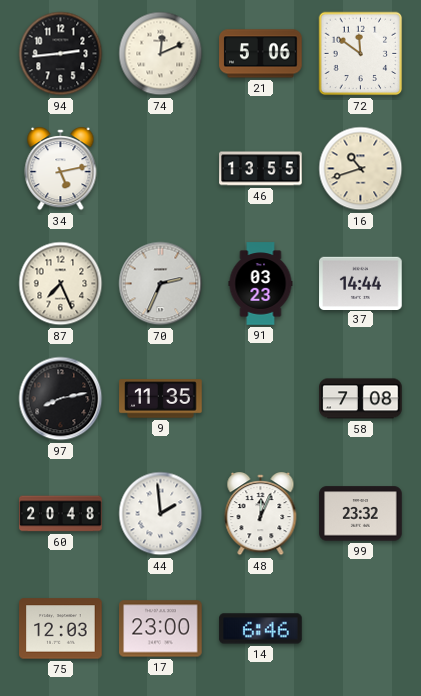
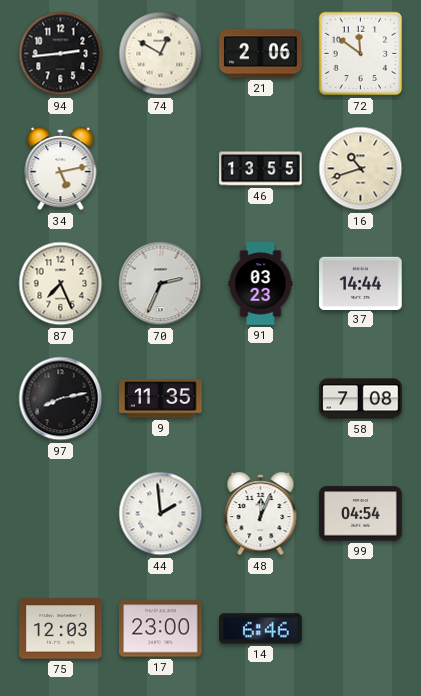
74: 12:11 -> 12:50 (161, 54)
21: 5:06 -> 2:06 (261, 54)
60: 20:48 -> none (61, 514)
99: 23:32 -> 04:54 (361, 514)
